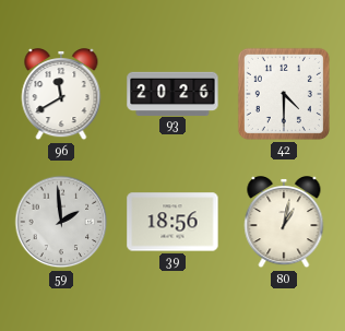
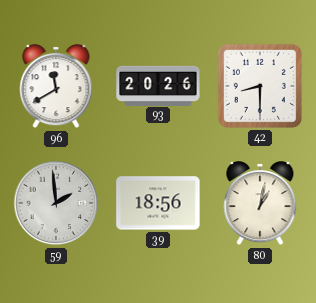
42: 4:30 -> 8:30 (260, 86)
